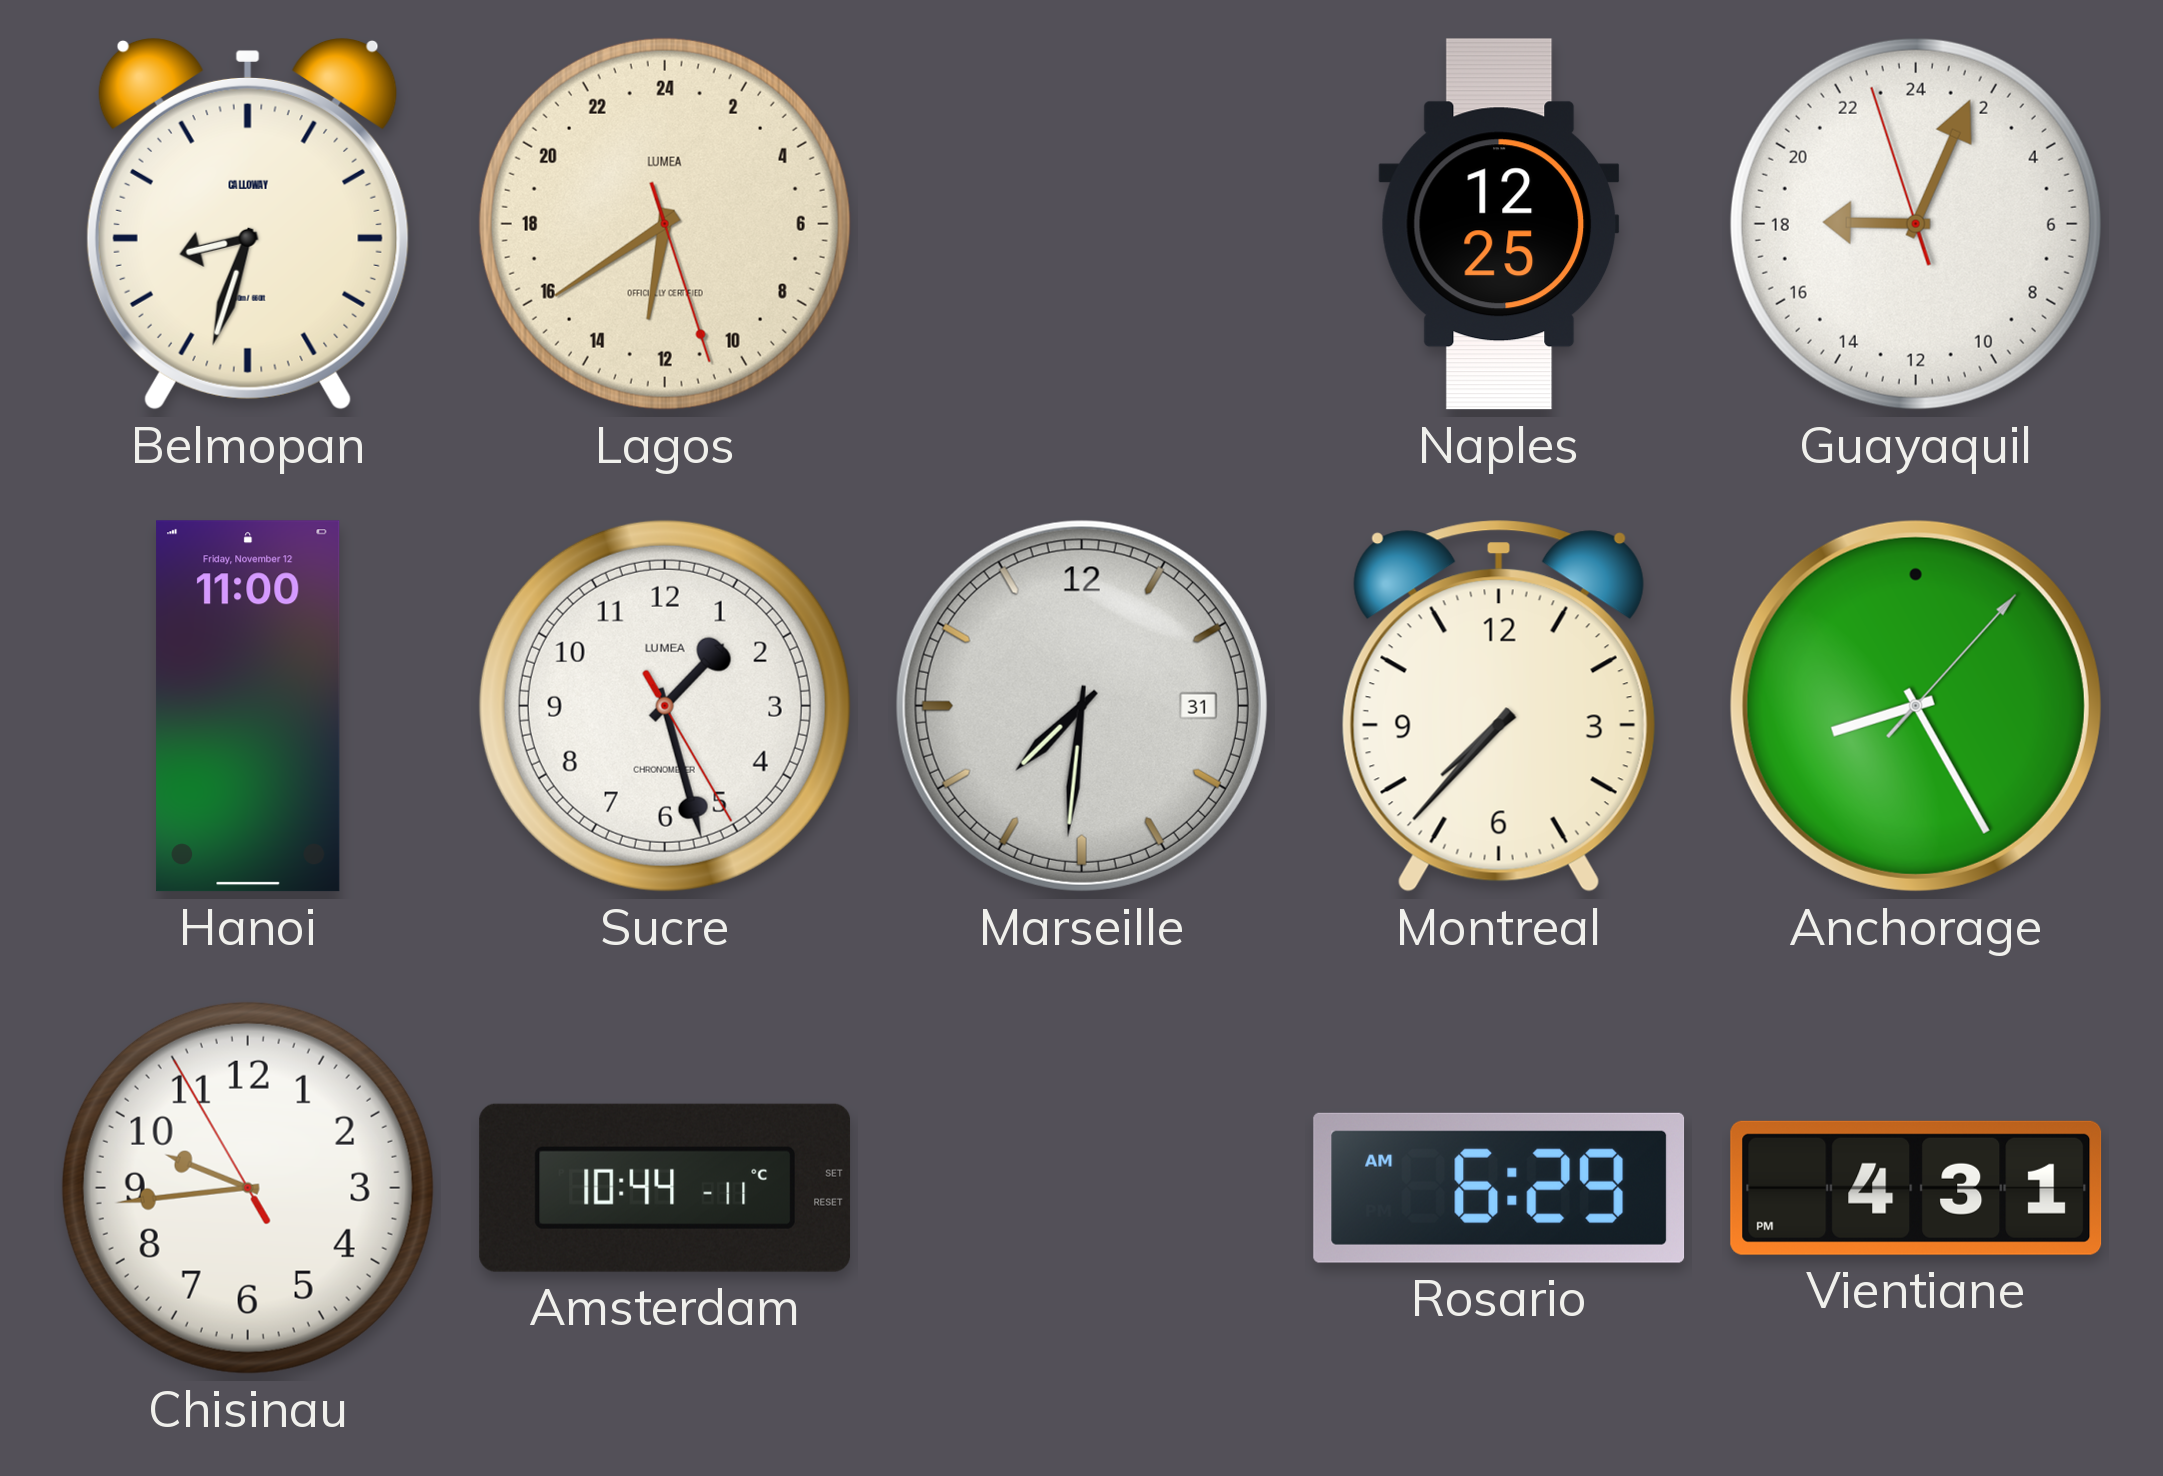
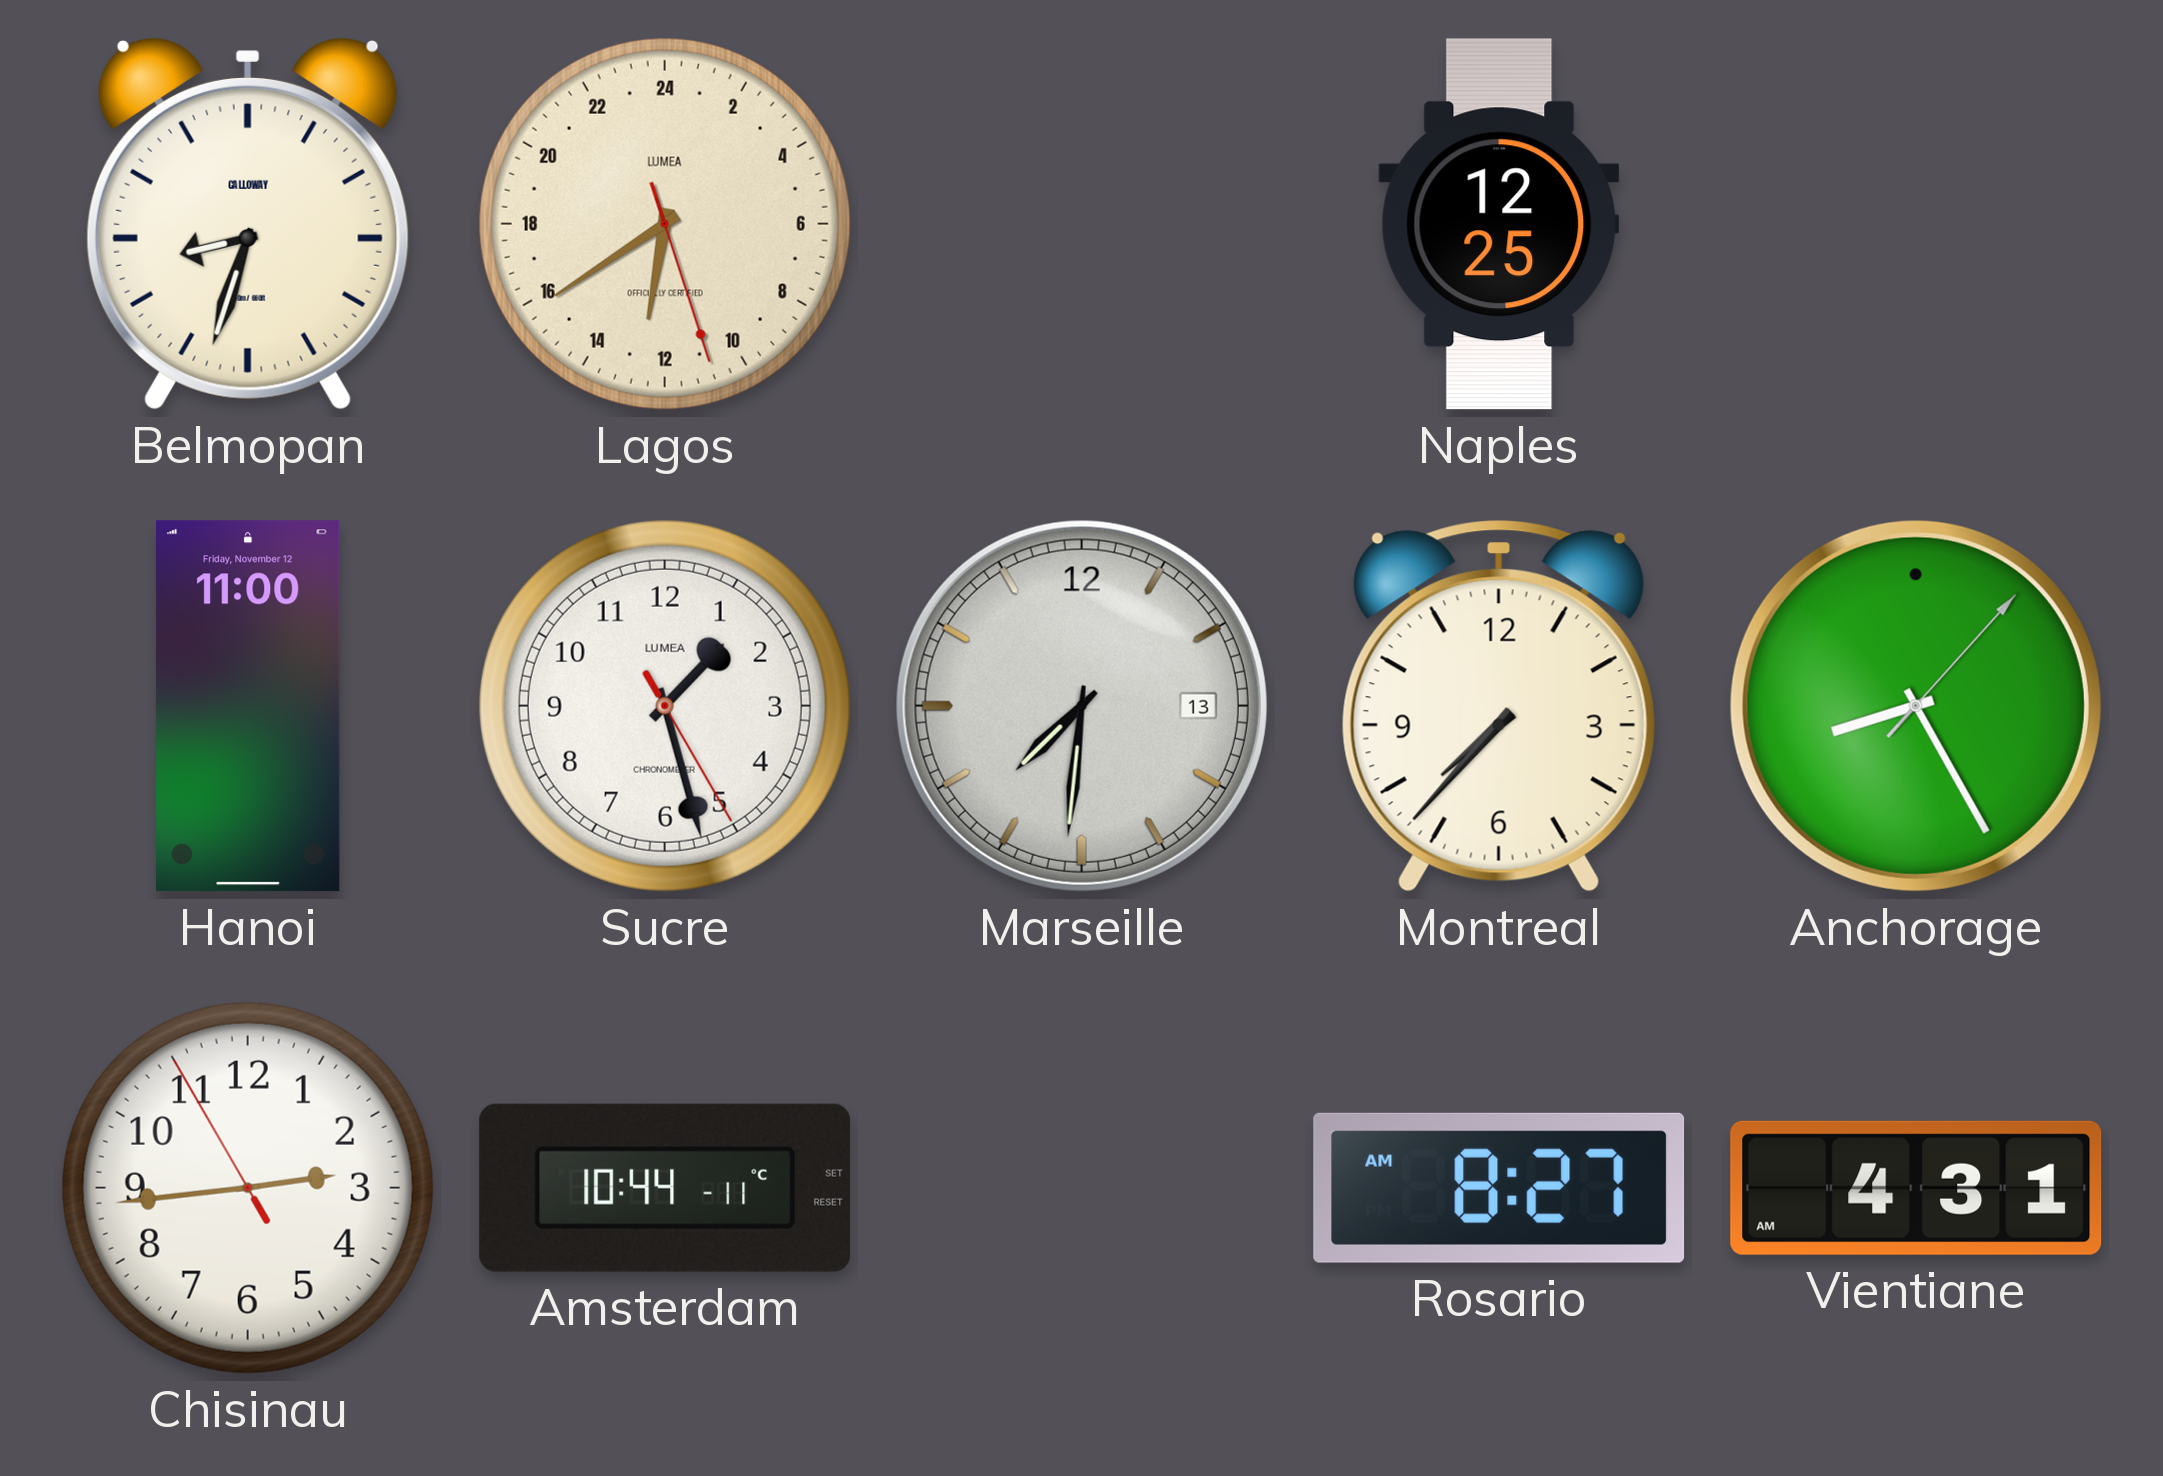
Guayaquil: 18:03 -> none (1916, 224)
Marseille date: 31 -> 13 (1082, 706)
Chisinau: 9:43 -> 2:43 (248, 1188)
Rosario: 6:29 -> 8:27 (1499, 1188)
Vientiane: 4:31 PM -> 4:31 AM (1916, 1188)
